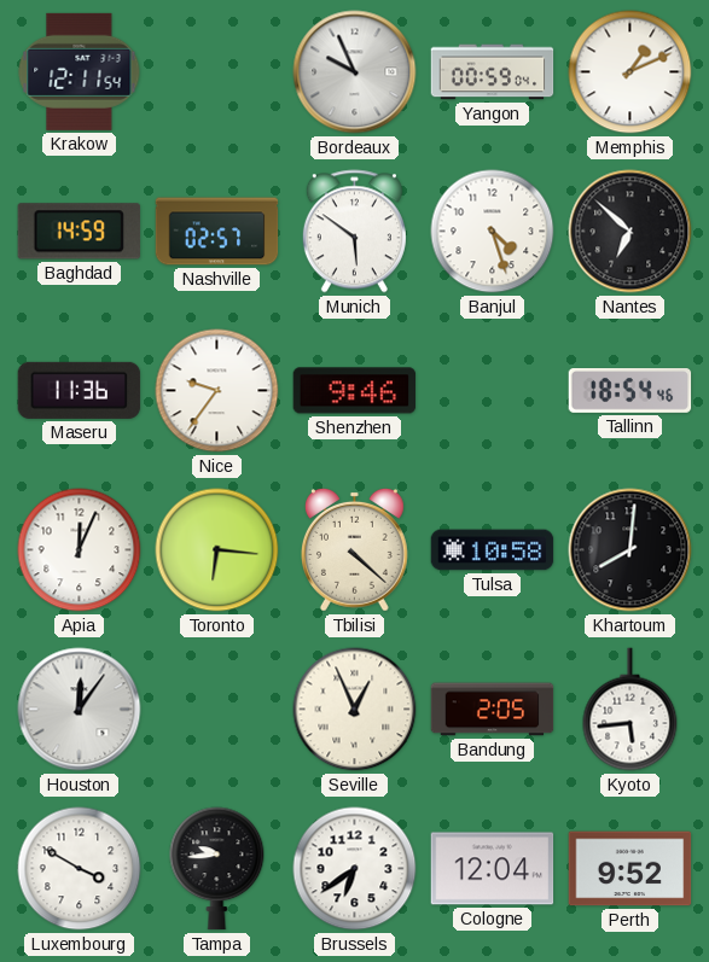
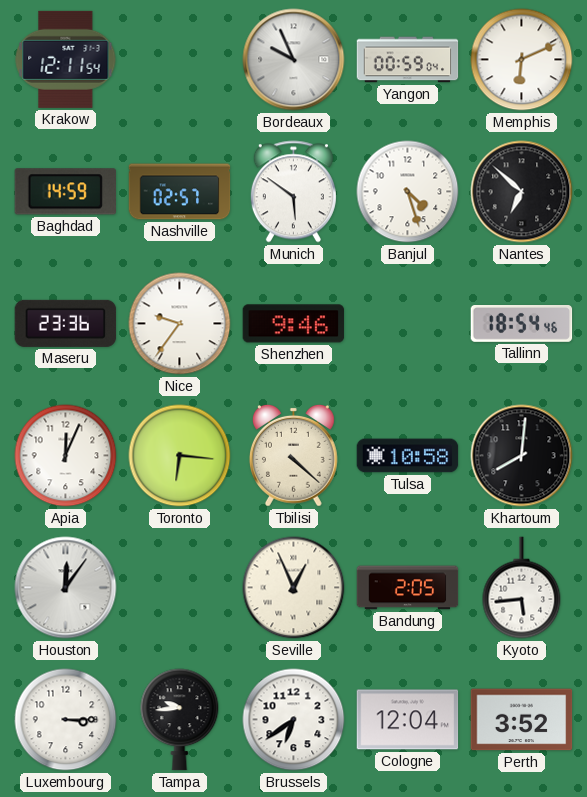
Memphis: 1:11 -> 6:11 (522, 60)
Maseru: 11:36 -> 23:36 (66, 323)
Luxembourg: 3:50 -> 3:15 (66, 720)
Perth: 9:52 -> 3:52 (522, 720)
